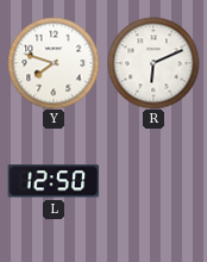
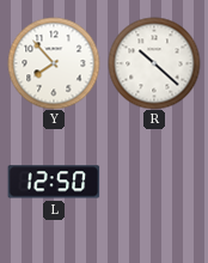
Y: 7:48 -> 7:53 (54, 63)
R: 6:11 -> 10:22 (154, 63)
